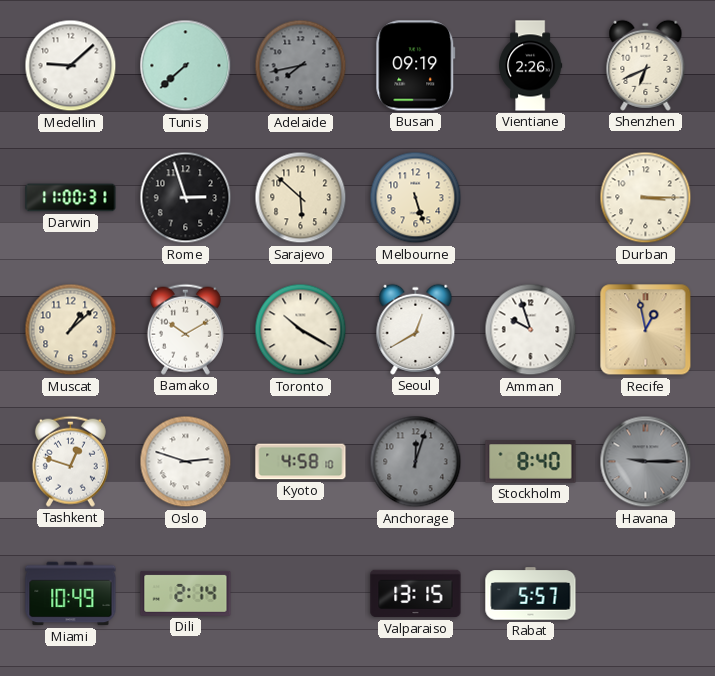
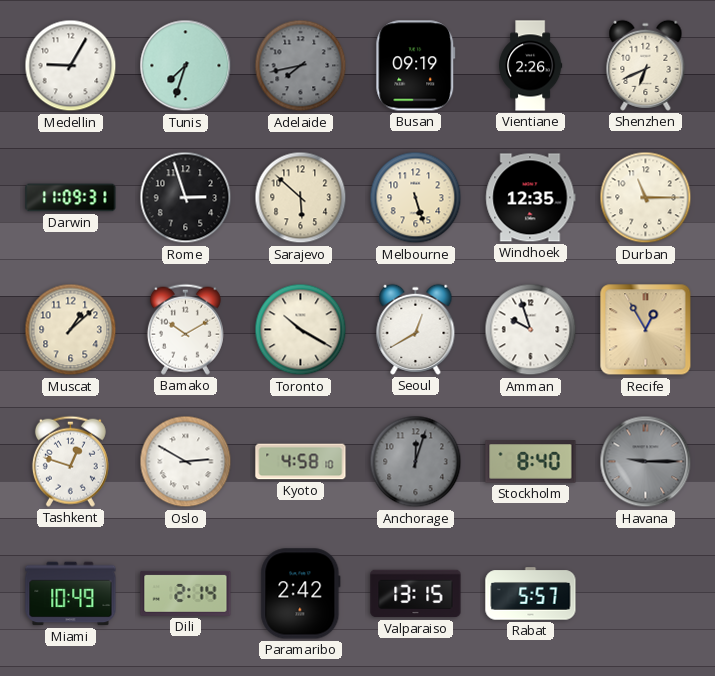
Medellin: 9:08 -> 9:05 (71, 66)
Tunis: 7:38 -> 7:33 (186, 66)
Darwin: 11:00 -> 11:09 (71, 198)
Windhoek: none -> 12:35 (531, 198)
Durban: 3:15 -> 11:15 (646, 198)
Recife: 12:58 -> 12:55 (646, 330)
Oslo: 2:48 -> 2:50 (186, 462)
Paramaribo: none -> 2:42 (301, 594)
